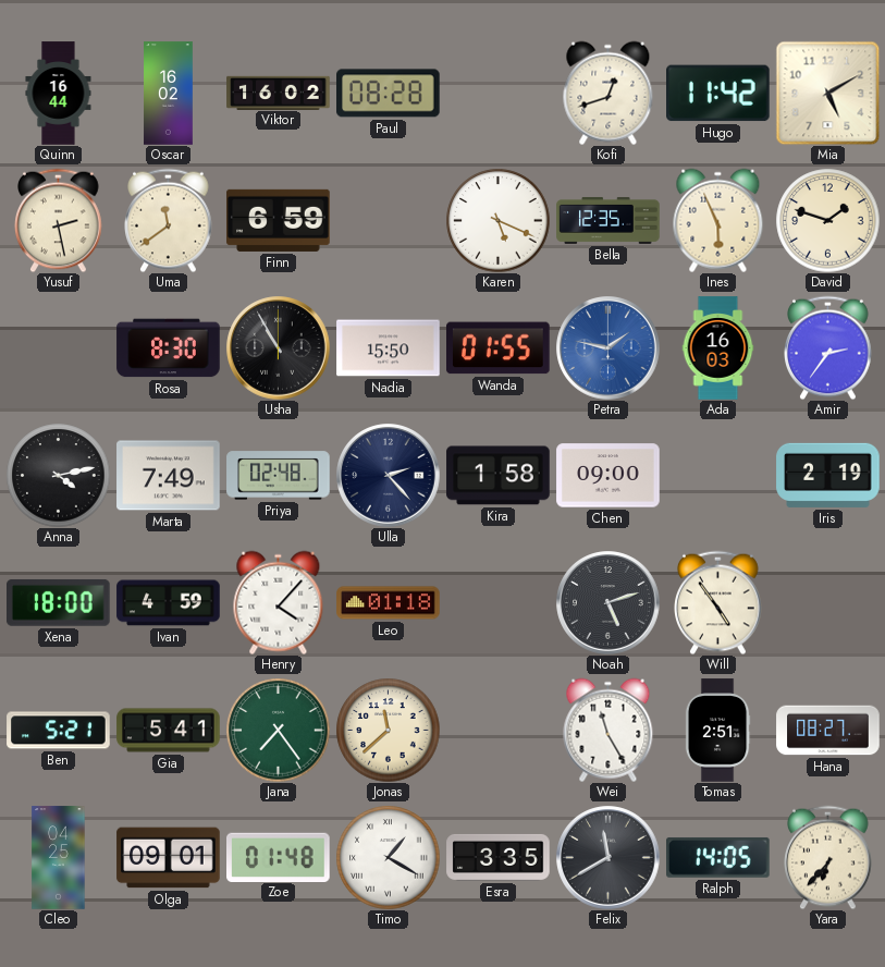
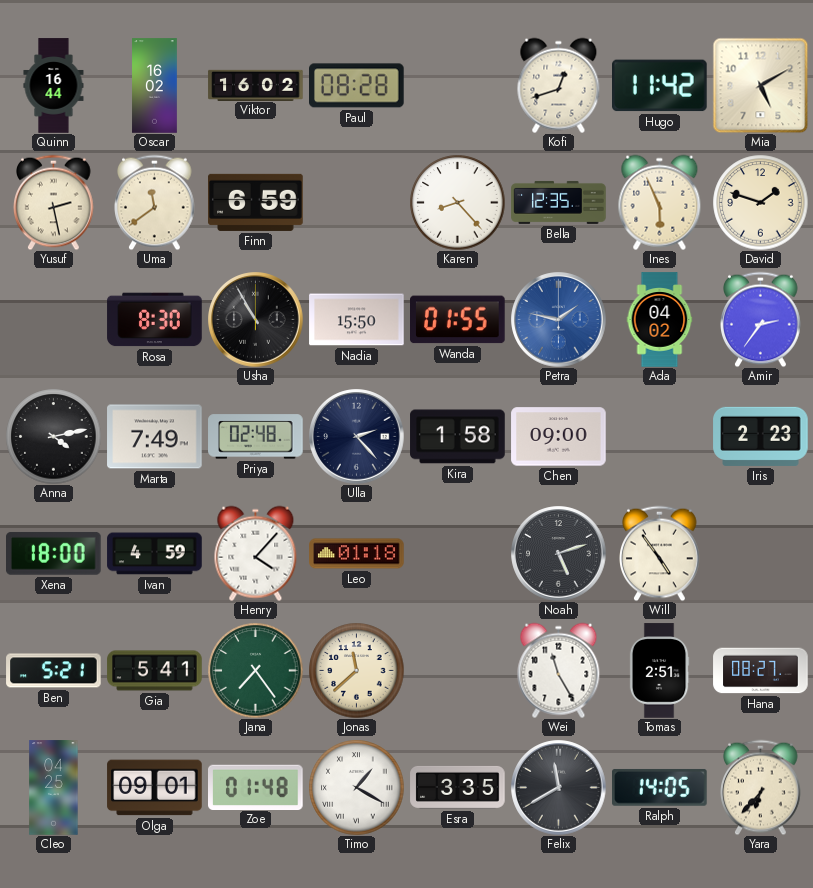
Karen: 5:19 -> 8:23 (457, 202)
Ada: 16:03 -> 04:02 (660, 320)
Iris: 2:19 -> 2:23 (761, 436)
